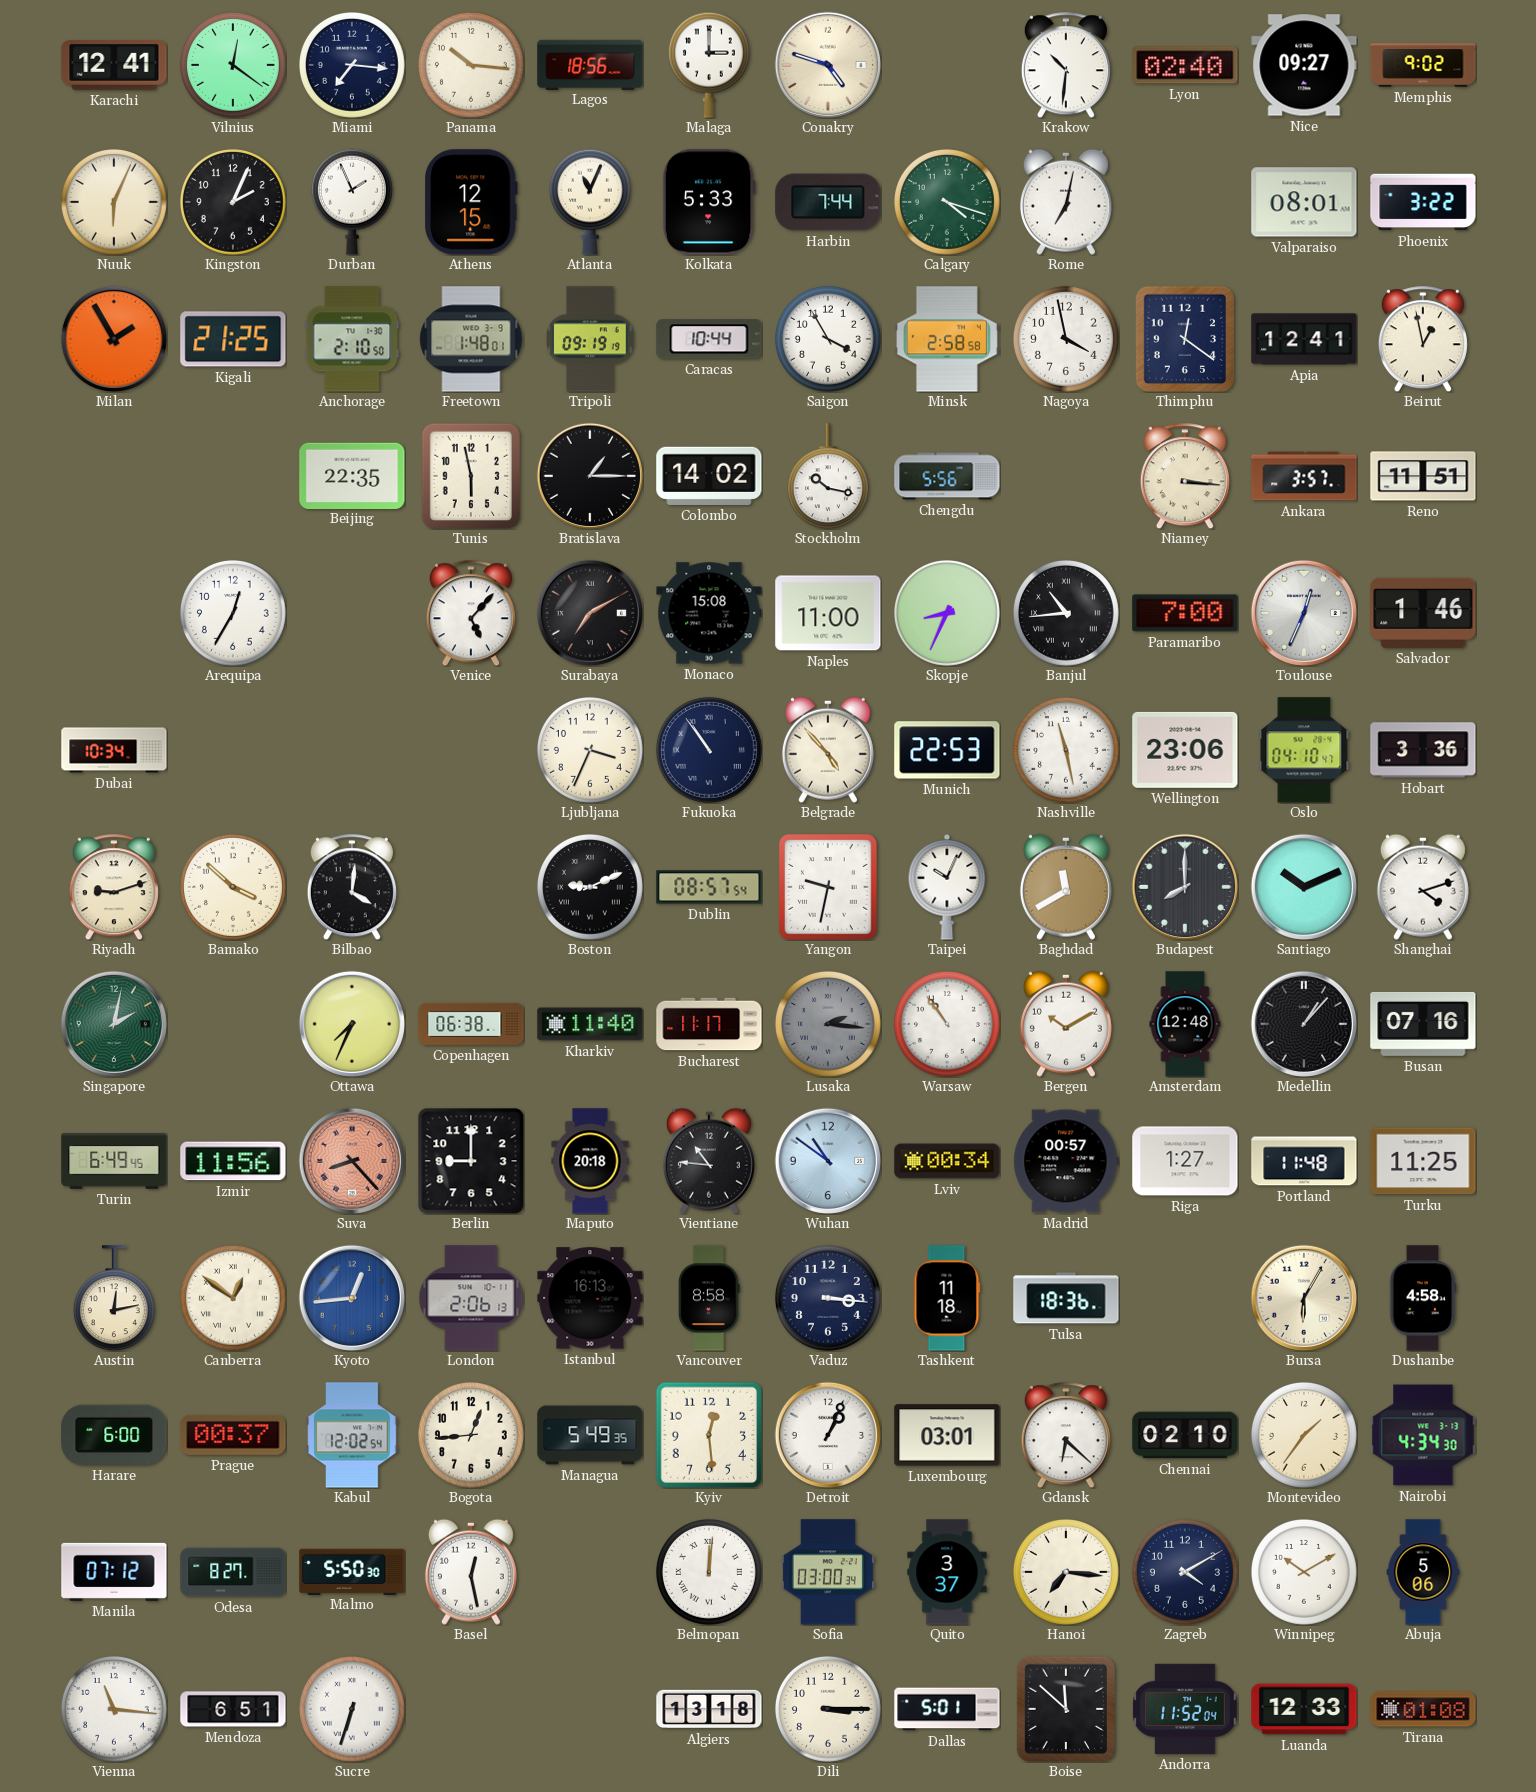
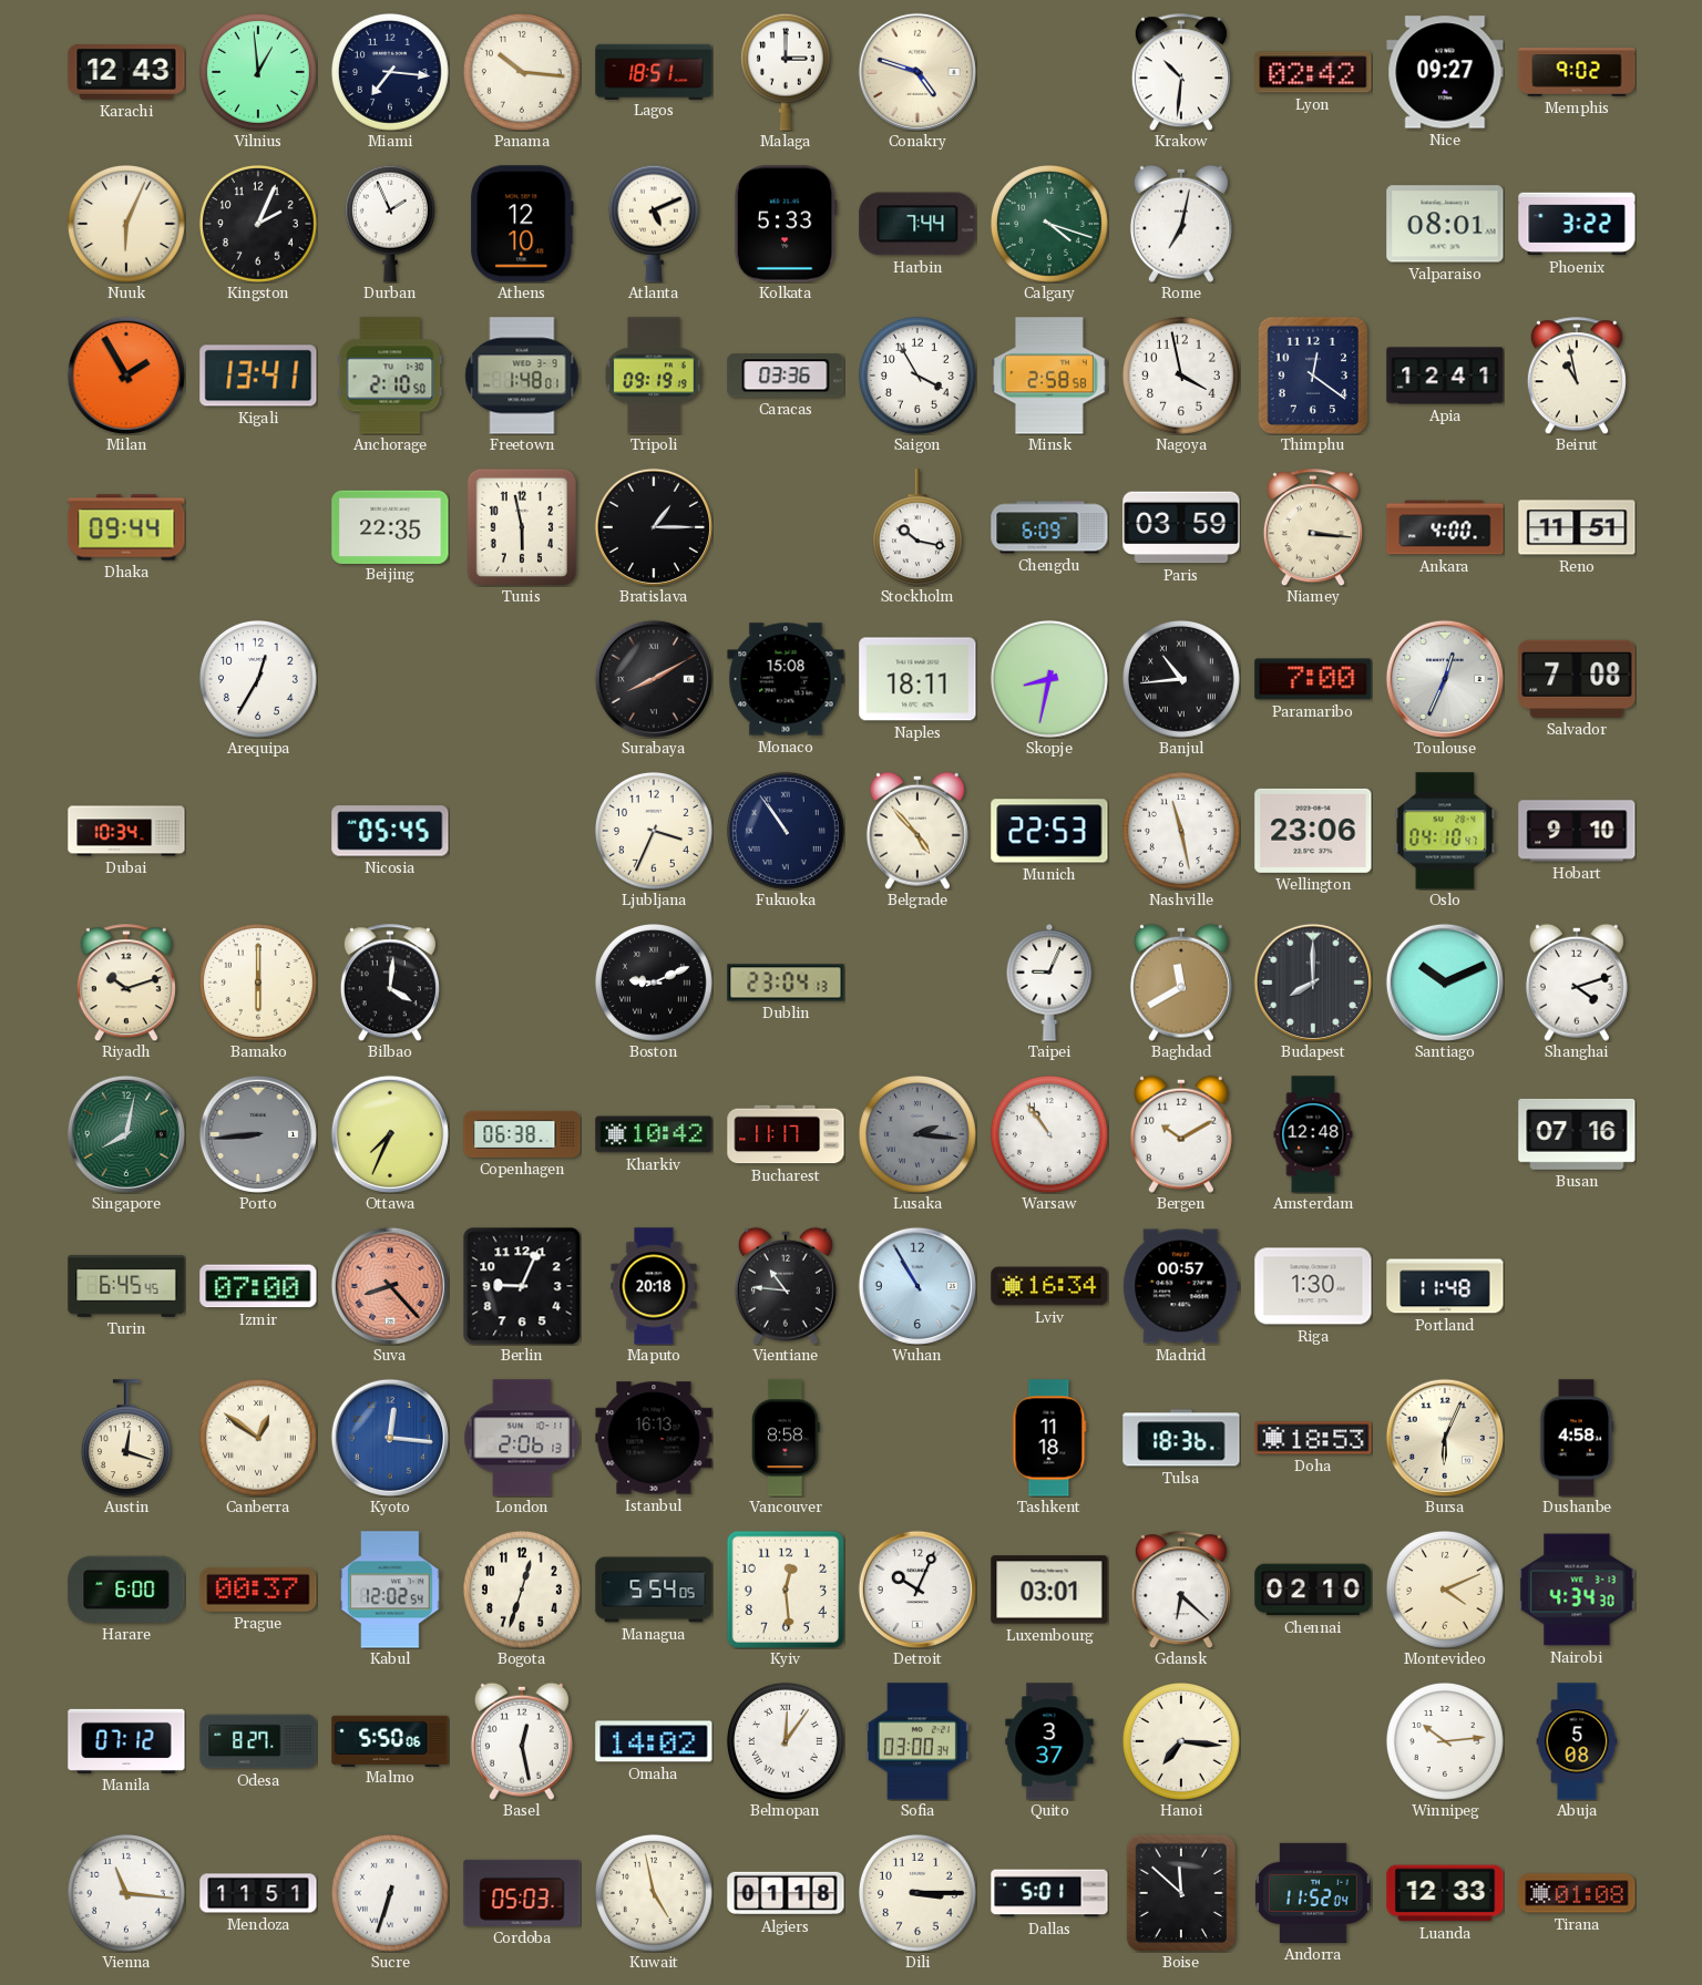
Karachi: 12:41 -> 12:43 (126, 73)
Vilnius: 12:21 -> 12:59 (258, 72)
Lagos: 18:56 -> 18:51 (654, 71)
Lyon: 02:40 -> 02:42 (1313, 72)
Athens: 12:15 -> 12:10 (522, 224)
Atlanta: 11:04 -> 5:11 (654, 224)
Kigali: 21:25 -> 13:41 (258, 376)
Caracas: 10:44 -> 03:36 (786, 376)
Beirut: 12:58 -> 10:58 (1577, 376)
Dhaka: none -> 09:44 (126, 527)
Colombo: 14:02 -> none (709, 476)
Chengdu: 5:56 -> 6:09 (1049, 527)
Paris: none -> 03:59 (1181, 527)
Ankara: 3:57 -> 4:00 (1445, 527)
Venice: 5:07 -> none (471, 613)
Surabaya: 7:10 -> 8:10 (654, 679)
Naples: 11:00 -> 18:11 (917, 679)
Skopje: 8:34 -> 8:32 (1049, 679)
Salvador: 1:46 -> 7:08 (1577, 679)
Nicosia: none -> 05:45 (390, 831)
Hobart: 3:36 -> 9:10 (1577, 831)
Riyadh: 9:12 -> 10:12 (126, 983)
Bamako: 3:52 -> 6:00 (258, 983)
Dublin: 08:57 -> 23:04 (786, 983)
Yangon: 9:32 -> none (828, 887)
Taipei: 10:04 -> 9:04 (1049, 984)
Singapore: 2:02 -> 8:02 (126, 1134)
Porto: none -> 8:44 (258, 1134)
Kharkiv: 11:40 -> 10:42 (654, 1134)
Medellin: 1:07 -> none (1304, 1024)
Turin: 6:49 -> 6:45 (126, 1286)
Izmir: 11:56 -> 07:00 (258, 1286)
Berlin: 9:00 -> 9:04 (522, 1286)
Wuhan: 10:51 -> 10:55 (917, 1286)
Lviv: 00:34 -> 16:34 (1049, 1286)
Riga: 1:27 -> 1:30 (1313, 1286)
Turku: 11:25 -> none (1423, 1161)
Austin: 12:13 -> 12:18 (126, 1438)
Kyoto: 12:44 -> 12:16 (390, 1438)
Vaduz: 3:16 -> none (828, 1298)
Doha: none -> 18:53 (1313, 1438)
Bursa: 6:05 -> 6:04 (1445, 1438)
Bogota: 12:44 -> 12:33 (522, 1590)
Managua: 5:49 -> 5:54 (654, 1590)
Detroit: 1:04 -> 10:04 (917, 1590)
Montevideo: 1:36 -> 4:11 (1445, 1590)
Malmo: 5:50:30 -> 5:50:06 (390, 1740)
Omaha: none -> 14:02 (654, 1741)
Belmopan: 12:01 -> 12:06 (786, 1741)
Zagreb: 4:10 -> none (1185, 1572)
Winnipeg: 10:10 -> 10:14 (1445, 1741)
Abuja: 5:06 -> 5:08 (1577, 1741)
Mendoza: 6:51 -> 11:51 (258, 1893)
Cordoba: none -> 05:03 (522, 1893)
Kuwait: none -> 4:58 (654, 1893)
Algiers: 13:18 -> 01:18 (786, 1893)
